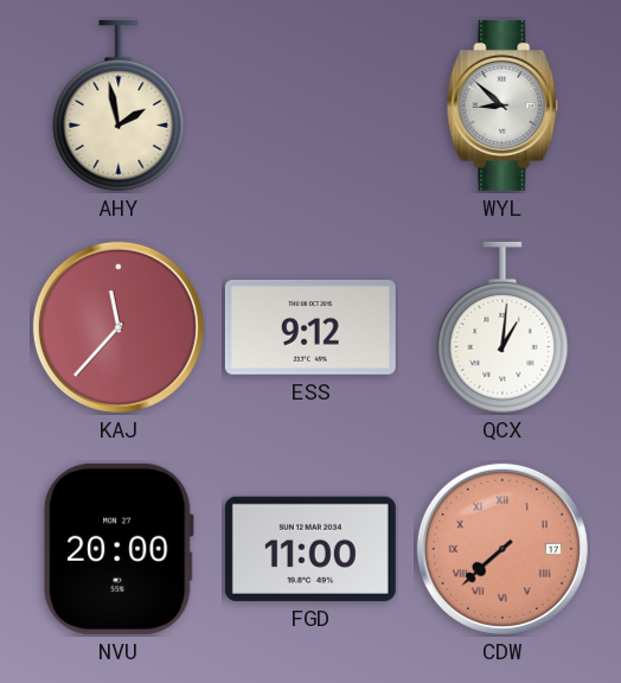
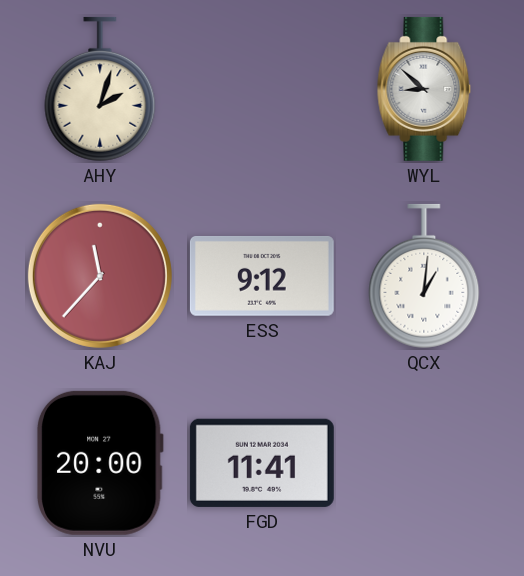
AHY: 1:58 -> 2:03 (100, 89)
FGD: 11:00 -> 11:41 (262, 463)
CDW: 7:38 -> none (502, 549)
